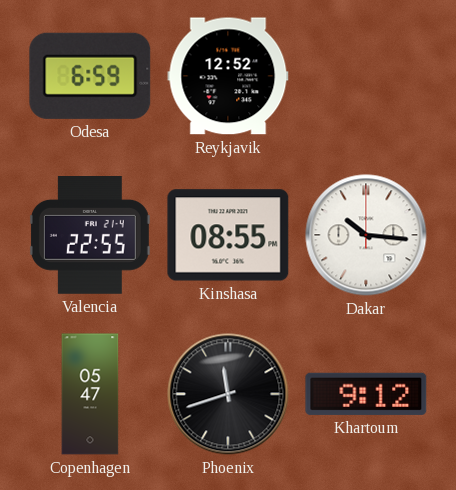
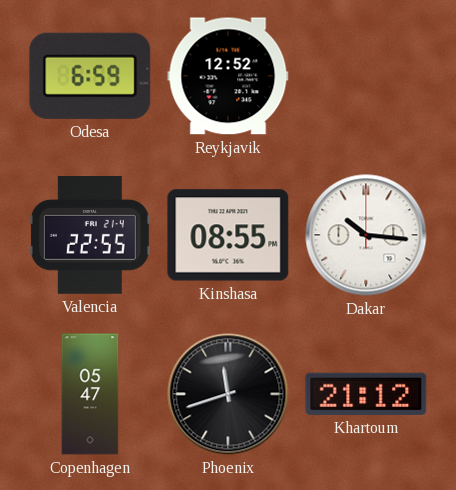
Khartoum: 9:12 -> 21:12 (366, 394)
